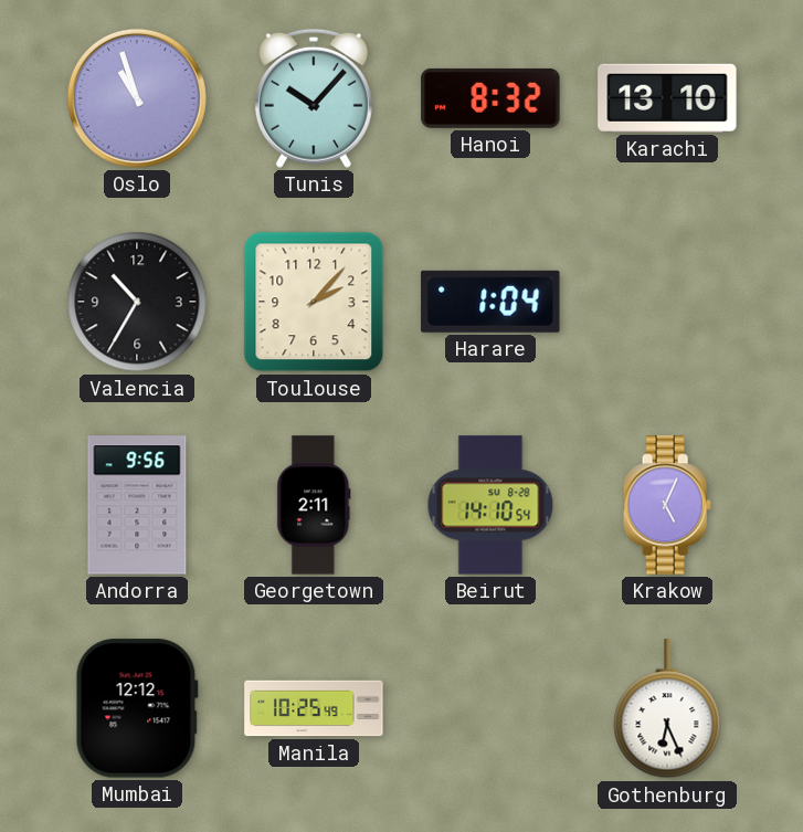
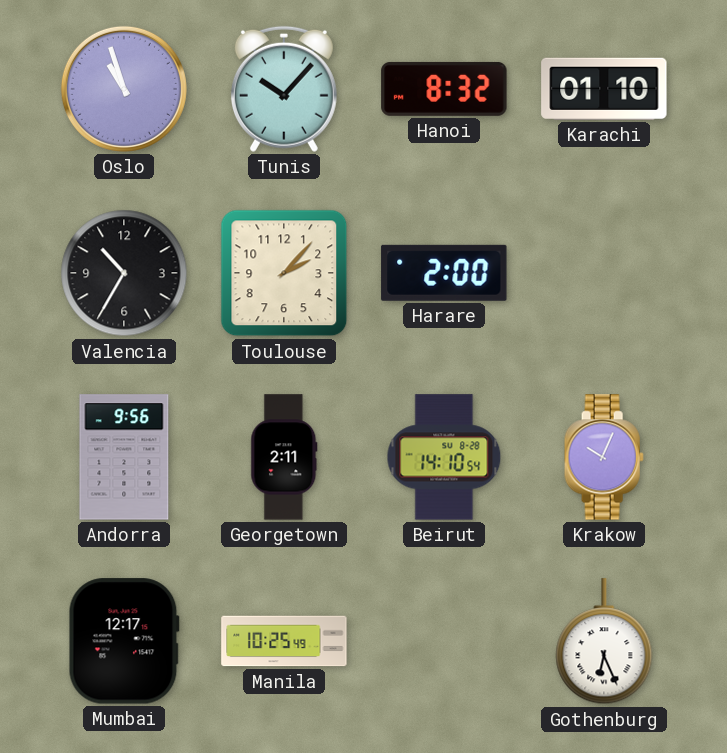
Karachi: 13:10 -> 01:10 (604, 89)
Harare: 1:04 -> 2:00 (444, 273)
Krakow: 5:04 -> 10:04 (604, 457)
Mumbai: 12:12 -> 12:17 (124, 641)
